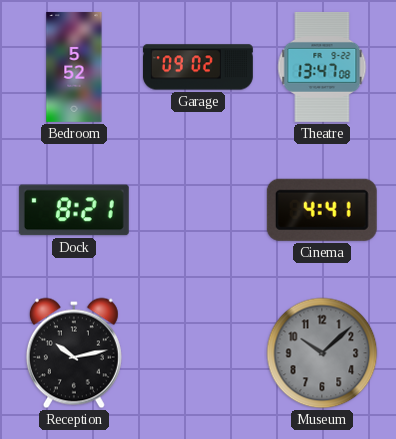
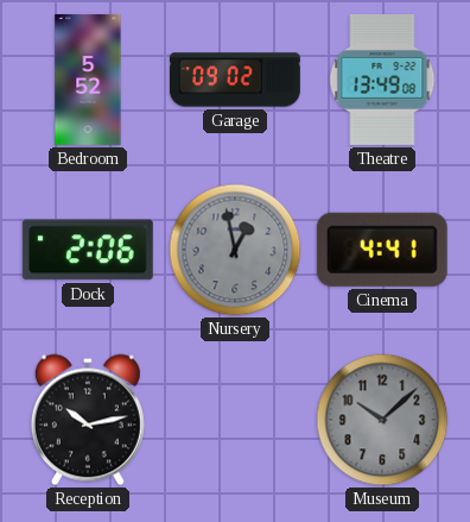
Theatre: 13:47 -> 13:49 (382, 80)
Dock: 8:21 -> 2:06 (88, 250)
Nursery: none -> 12:58 (235, 250)
